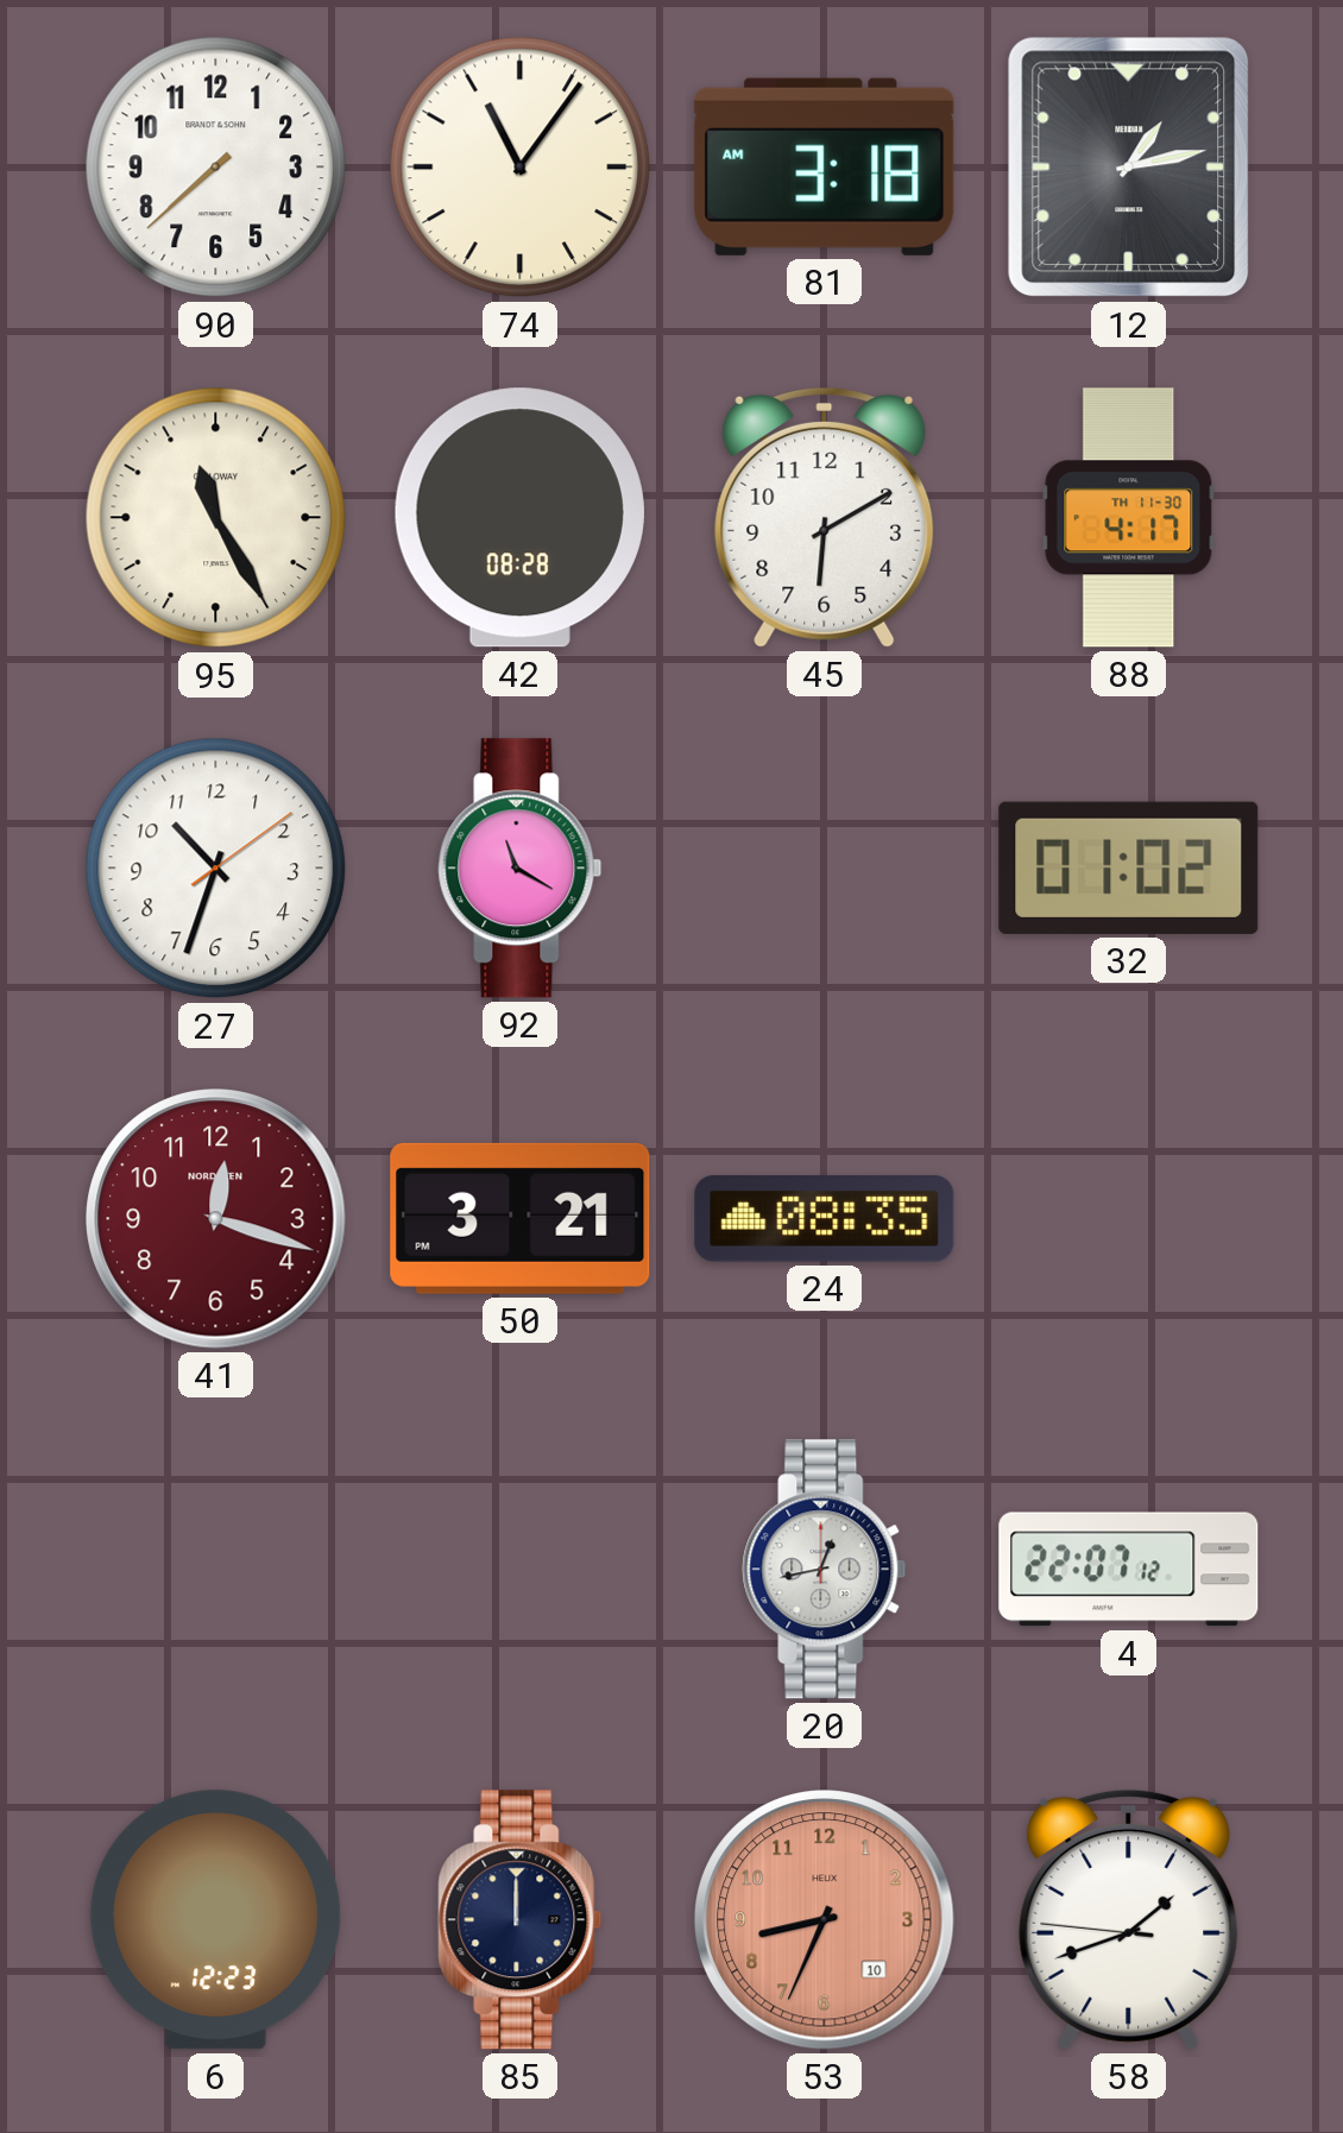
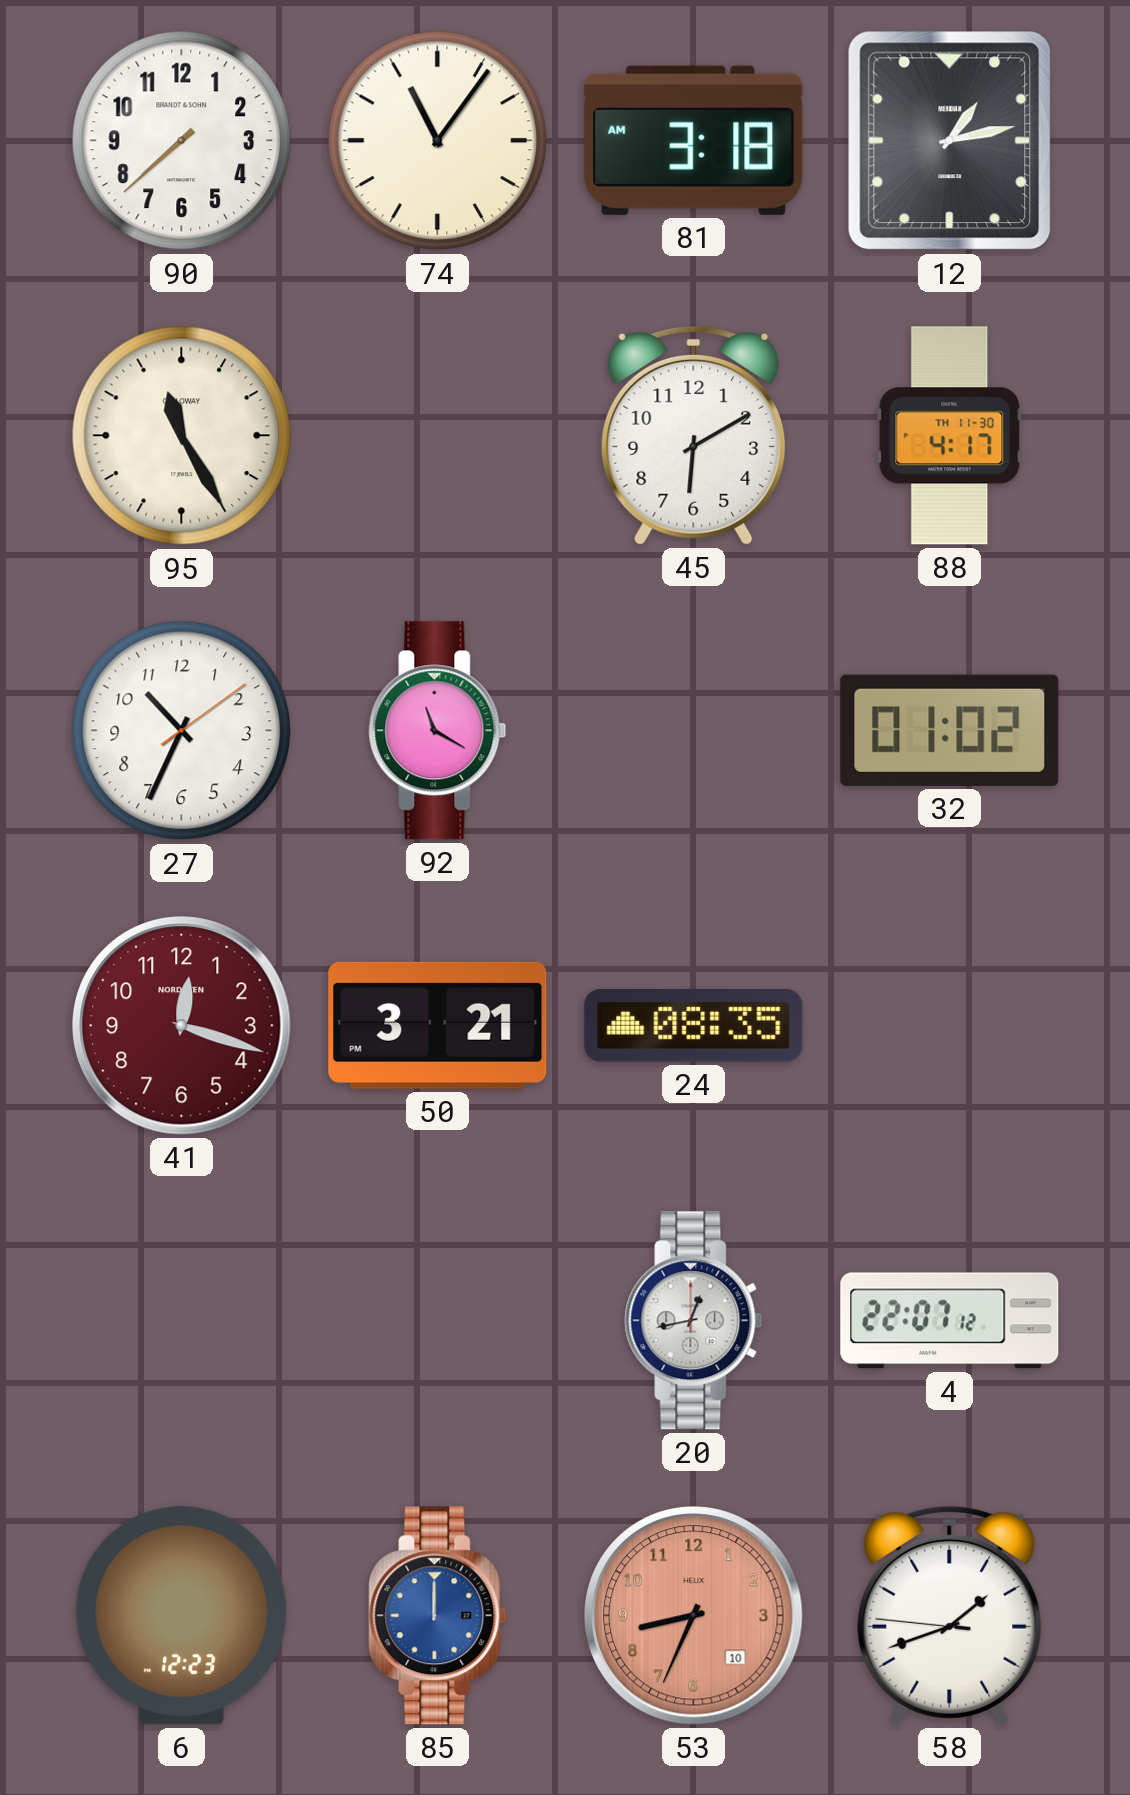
42: 08:28 -> none (519, 518)
27: 10:33 -> 10:34 (182, 731)
85 dial: navy -> blue (438, 1616)
